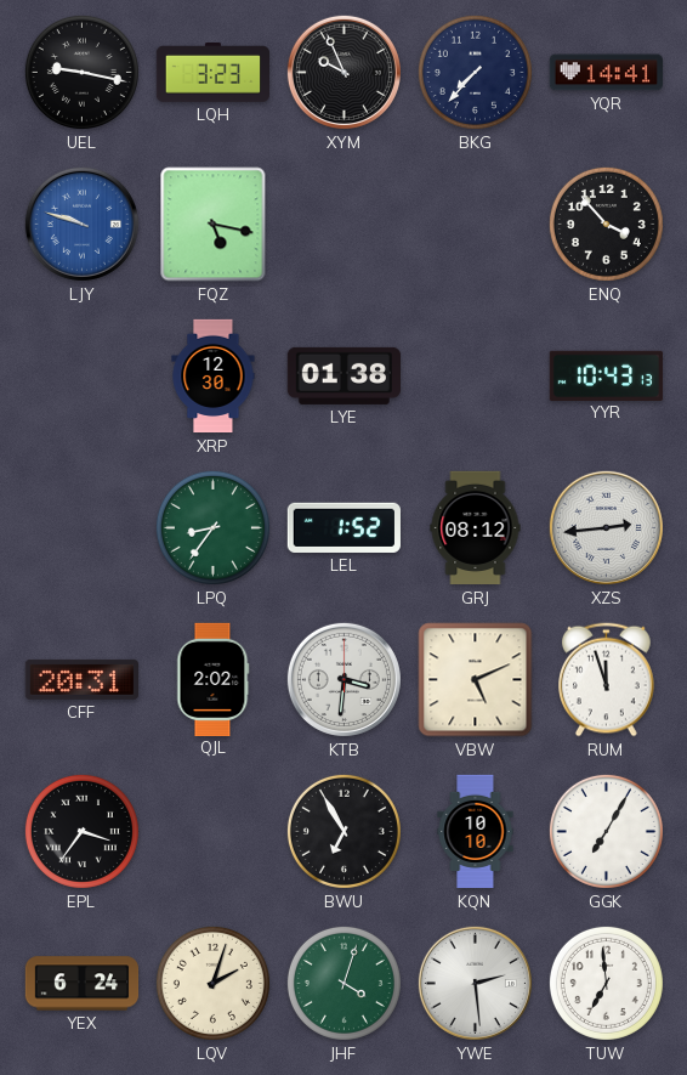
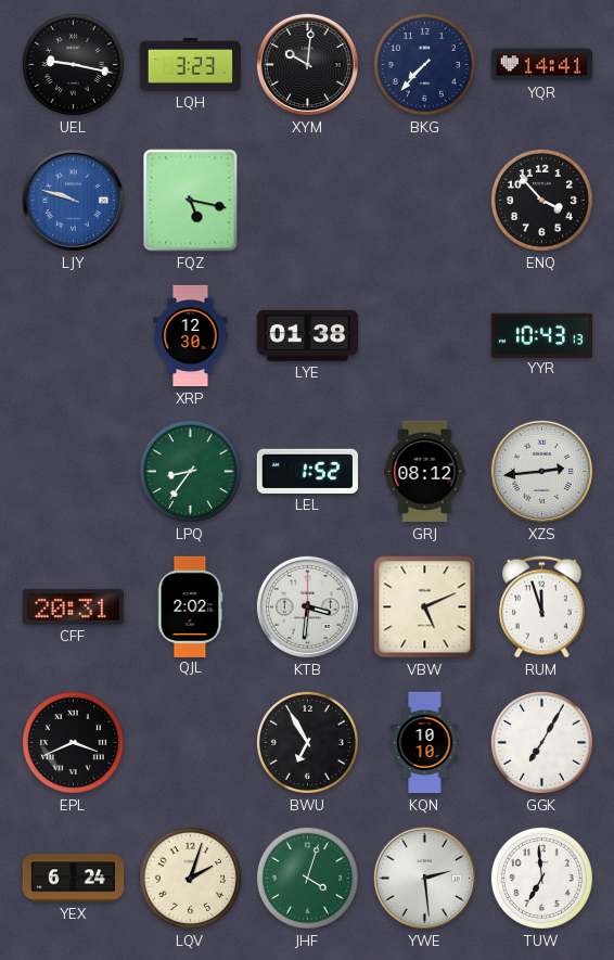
XYM: 9:56 -> 10:01 (307, 64)
EPL: 3:36 -> 3:41 (73, 742)
